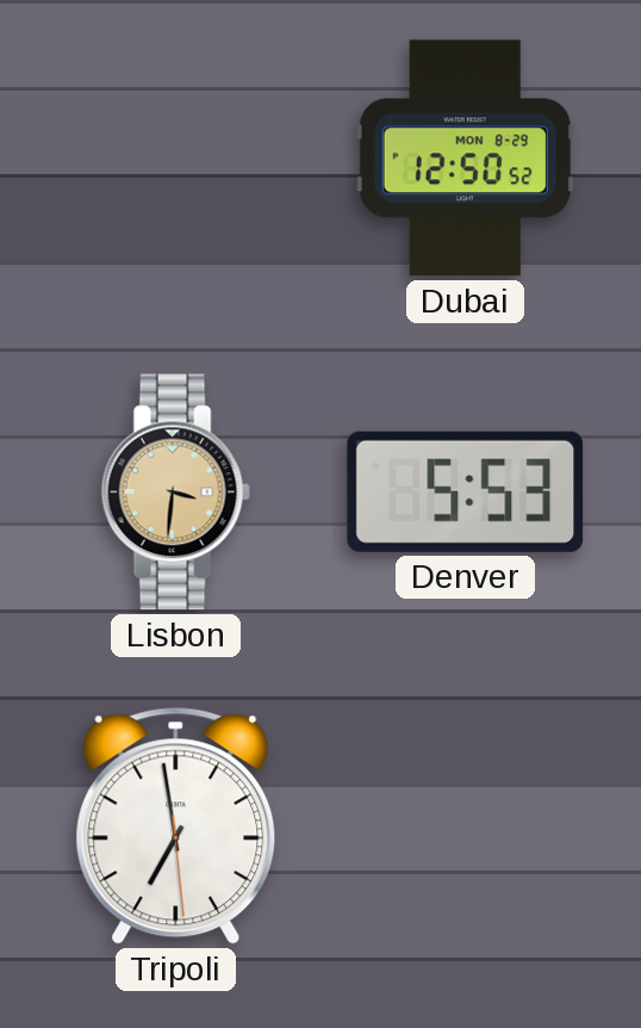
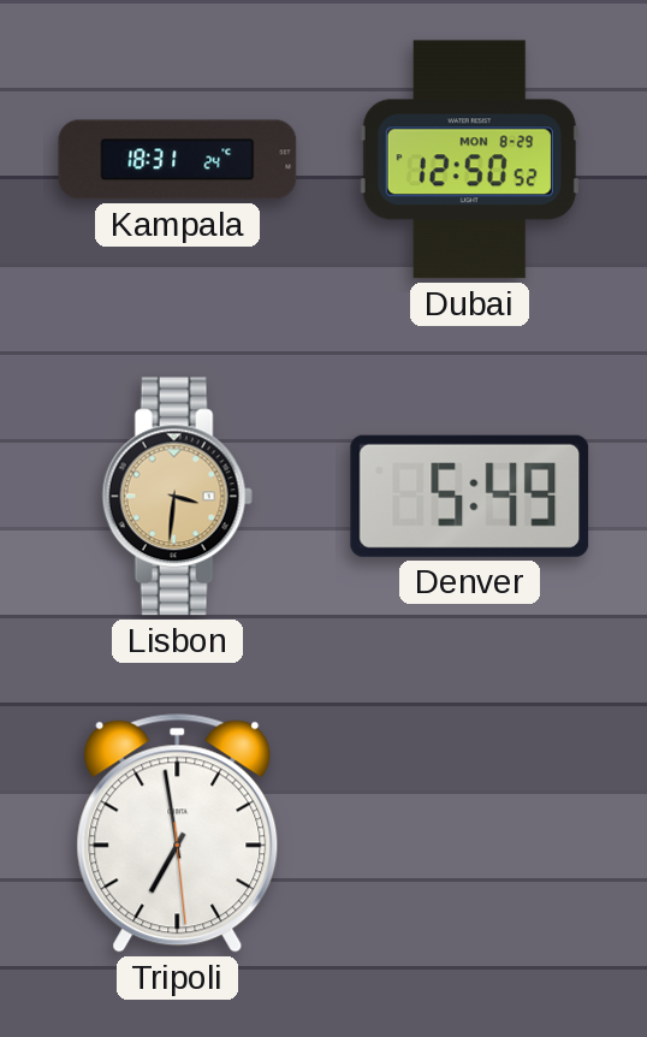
Kampala: none -> 18:31 (178, 160)
Denver: 5:53 -> 5:49 (470, 496)
